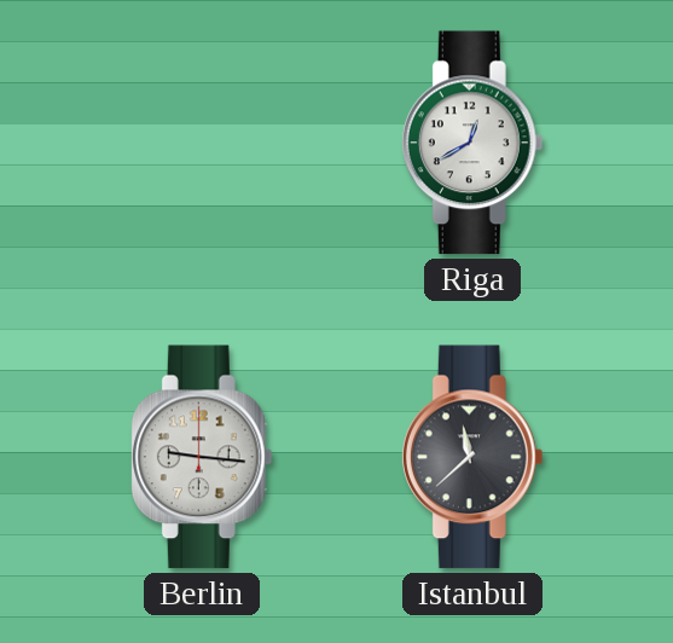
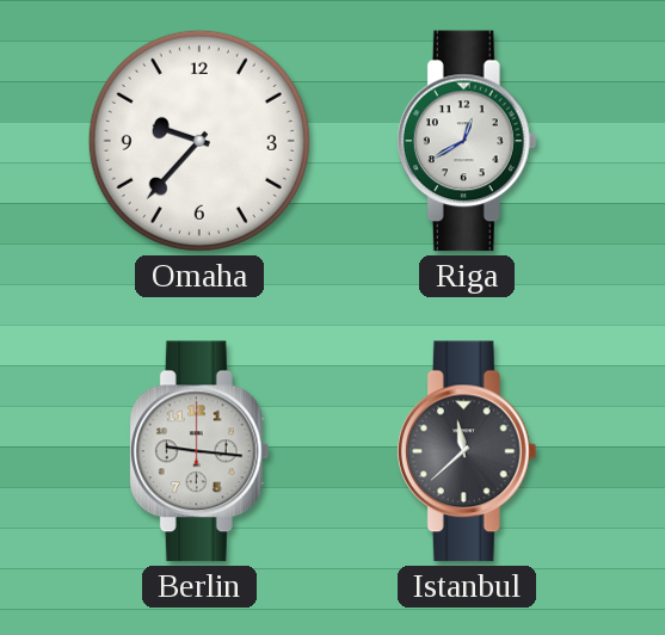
Omaha: none -> 9:37 (199, 141)
